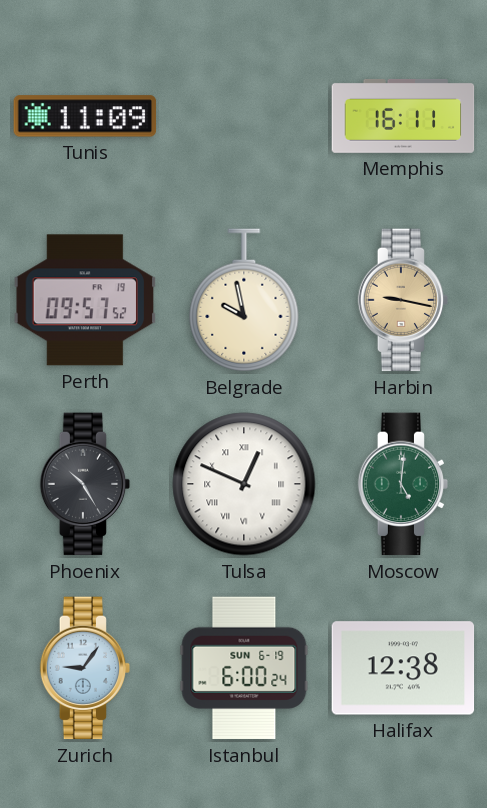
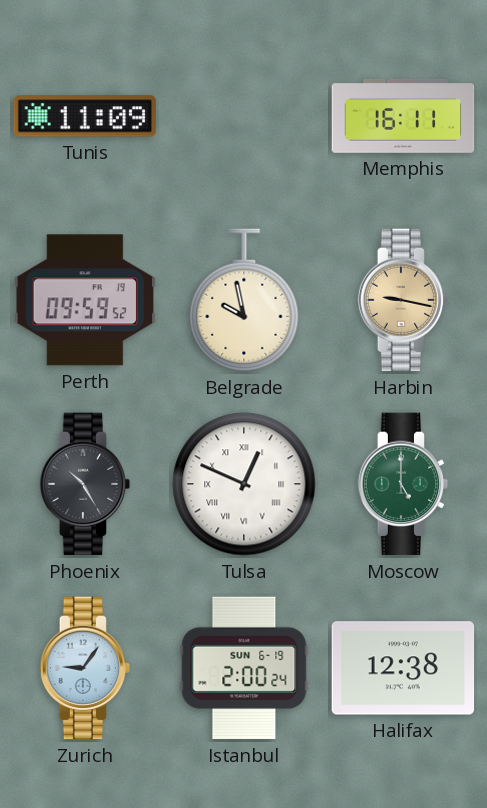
Perth: 09:57 -> 09:59 (84, 300)
Moscow: 5:01 -> 5:00 (403, 484)
Istanbul: 6:00 -> 2:00 (244, 668)
